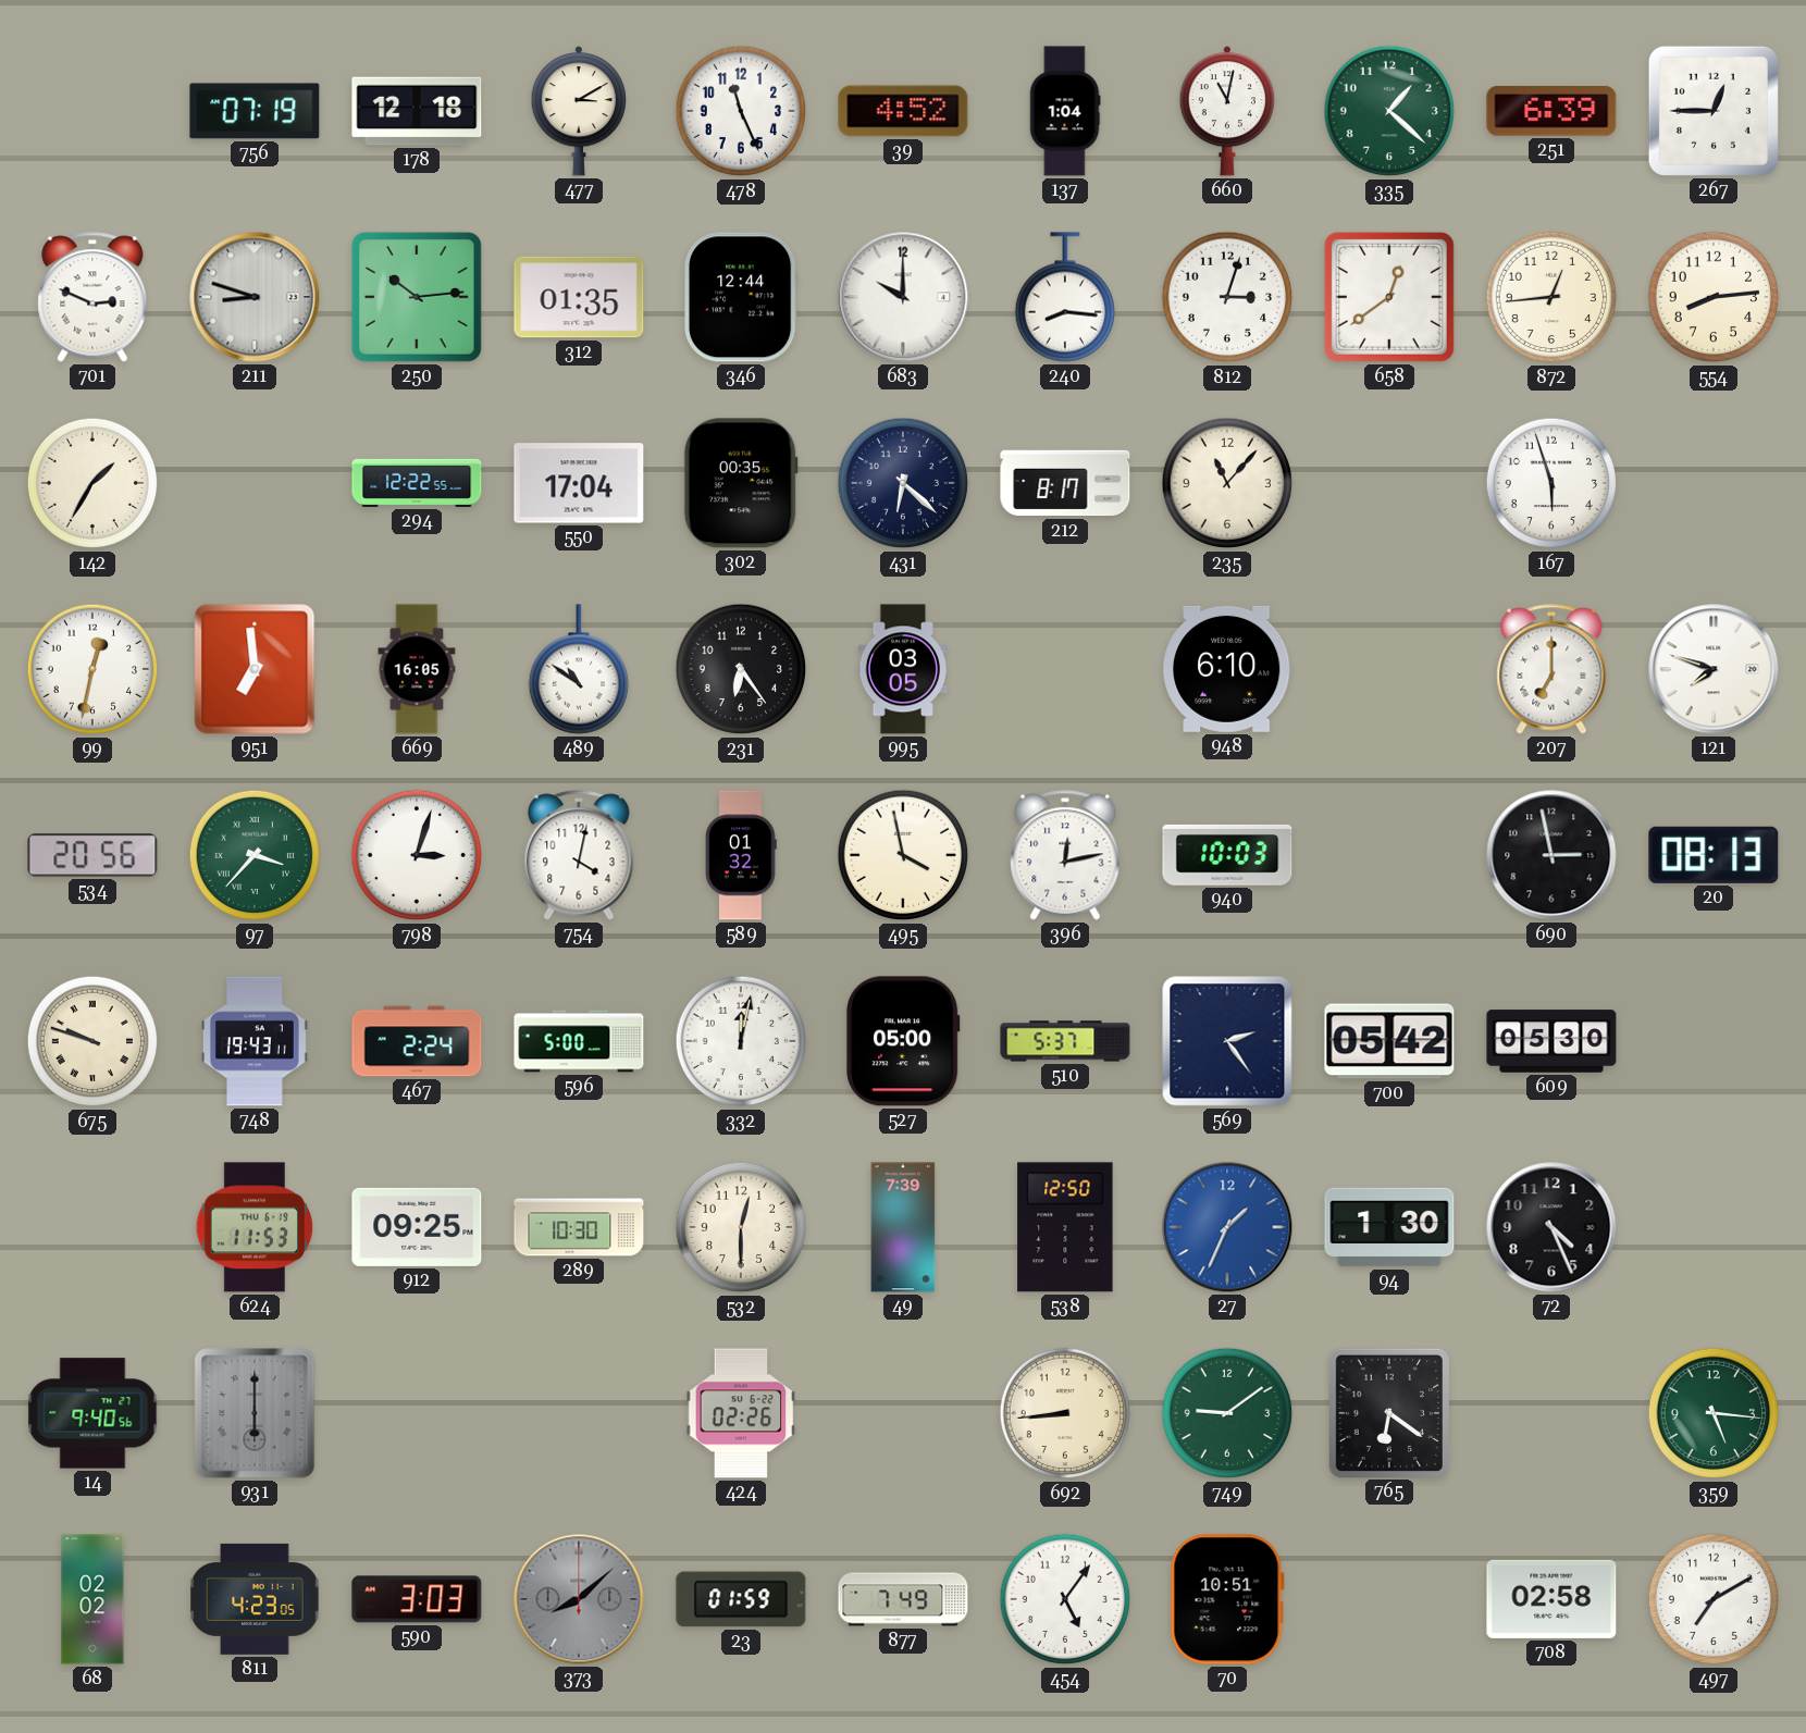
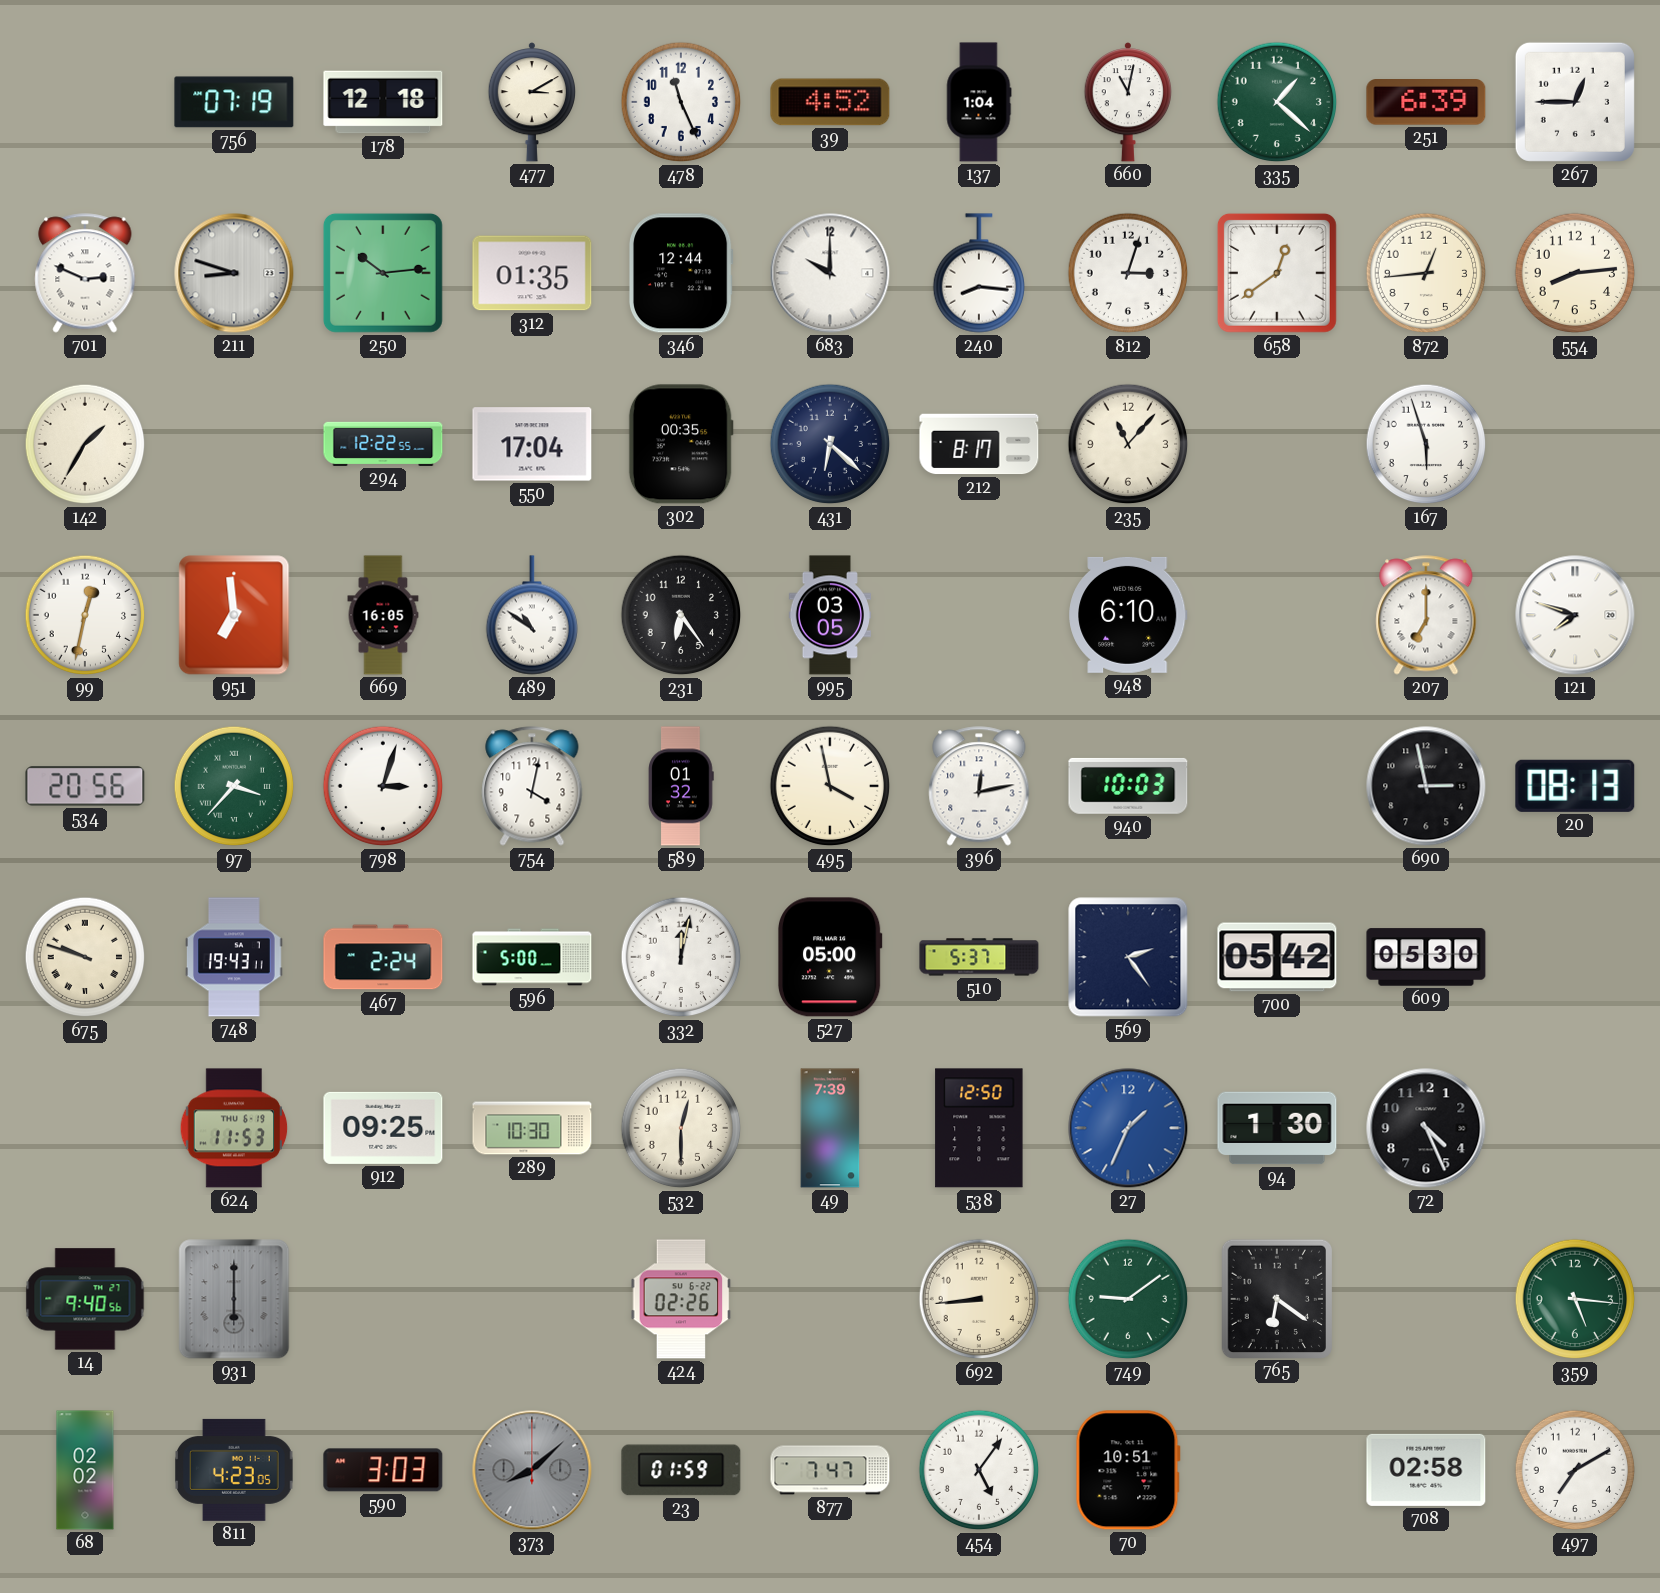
877: 7:49 -> 7:47 (830, 1470)
